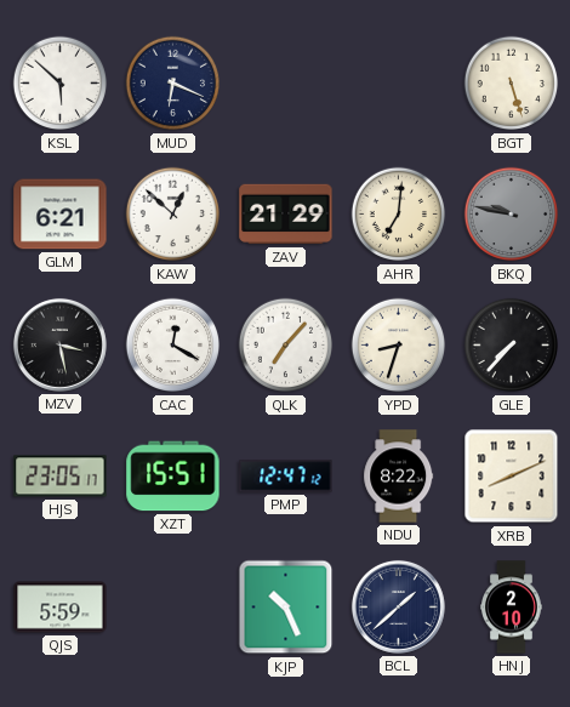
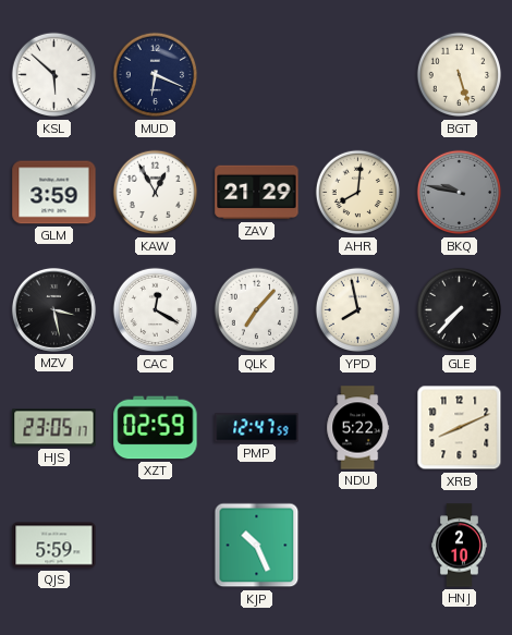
GLM: 6:21 -> 3:59 (54, 193)
KAW: 12:52 -> 12:55 (156, 193)
AHR: 7:01 -> 8:01 (358, 193)
YPD: 8:33 -> 7:58 (358, 310)
XZT: 15:51 -> 02:59 (156, 428)
PMP: 12:47:12 -> 12:47:59 (257, 428)
NDU: 8:22 -> 5:22 (358, 428)
BCL: 1:38 -> none (398, 606)
